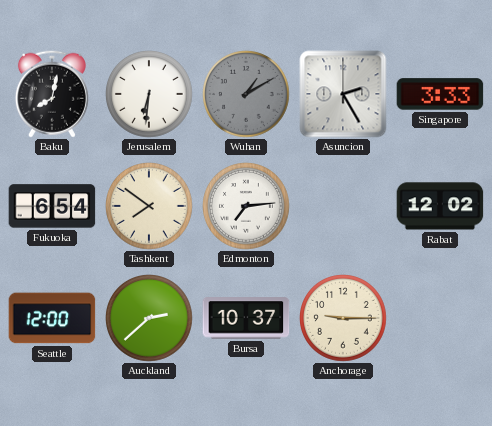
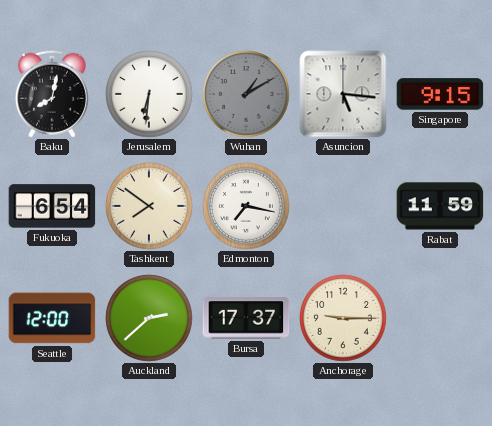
Asuncion: 2:25 -> 5:16 (343, 94)
Singapore: 3:33 -> 9:15 (440, 94)
Edmonton: 7:14 -> 7:17 (247, 207)
Rabat: 12:02 -> 11:59 (440, 206)
Bursa: 10:37 -> 17:37 (246, 318)
